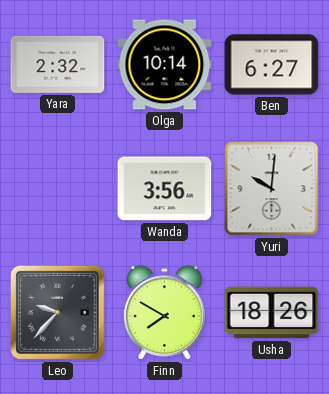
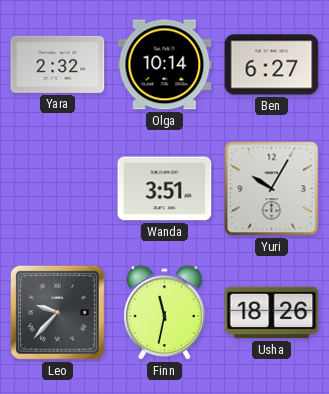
Wanda: 3:56 -> 3:51 (165, 189)
Yuri: 10:01 -> 10:05 (272, 189)
Finn: 7:50 -> 11:32 (165, 313)
